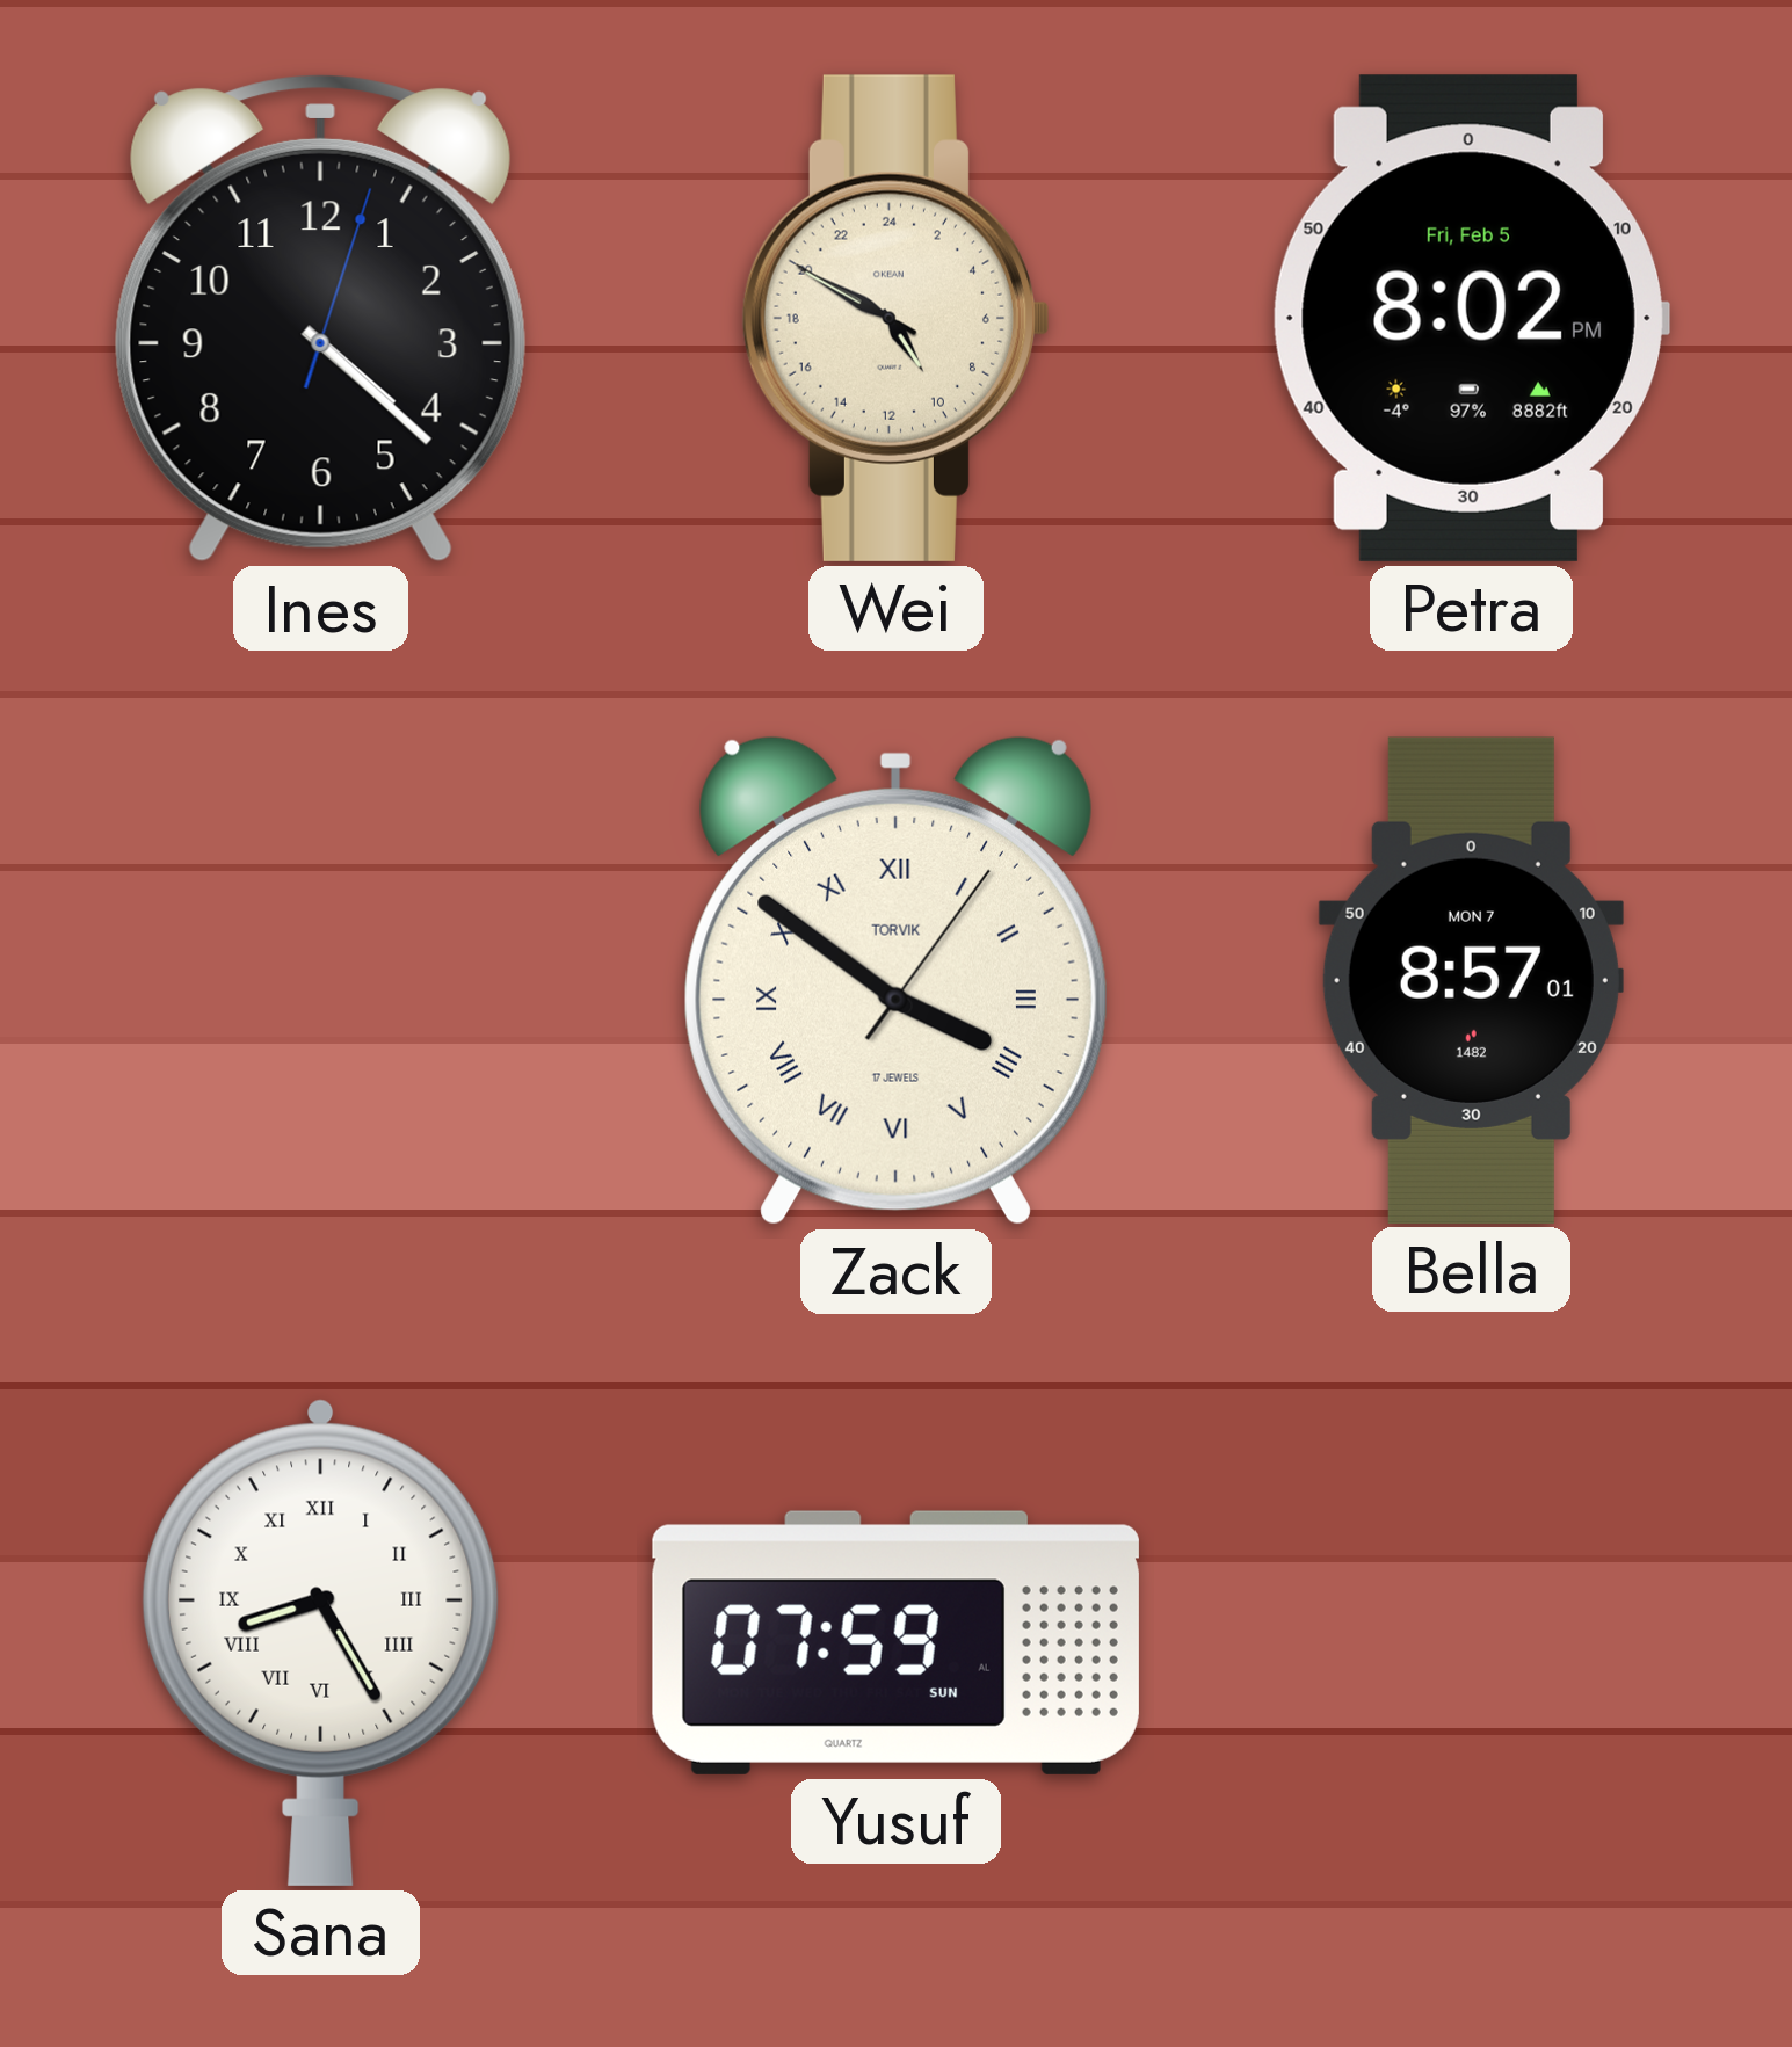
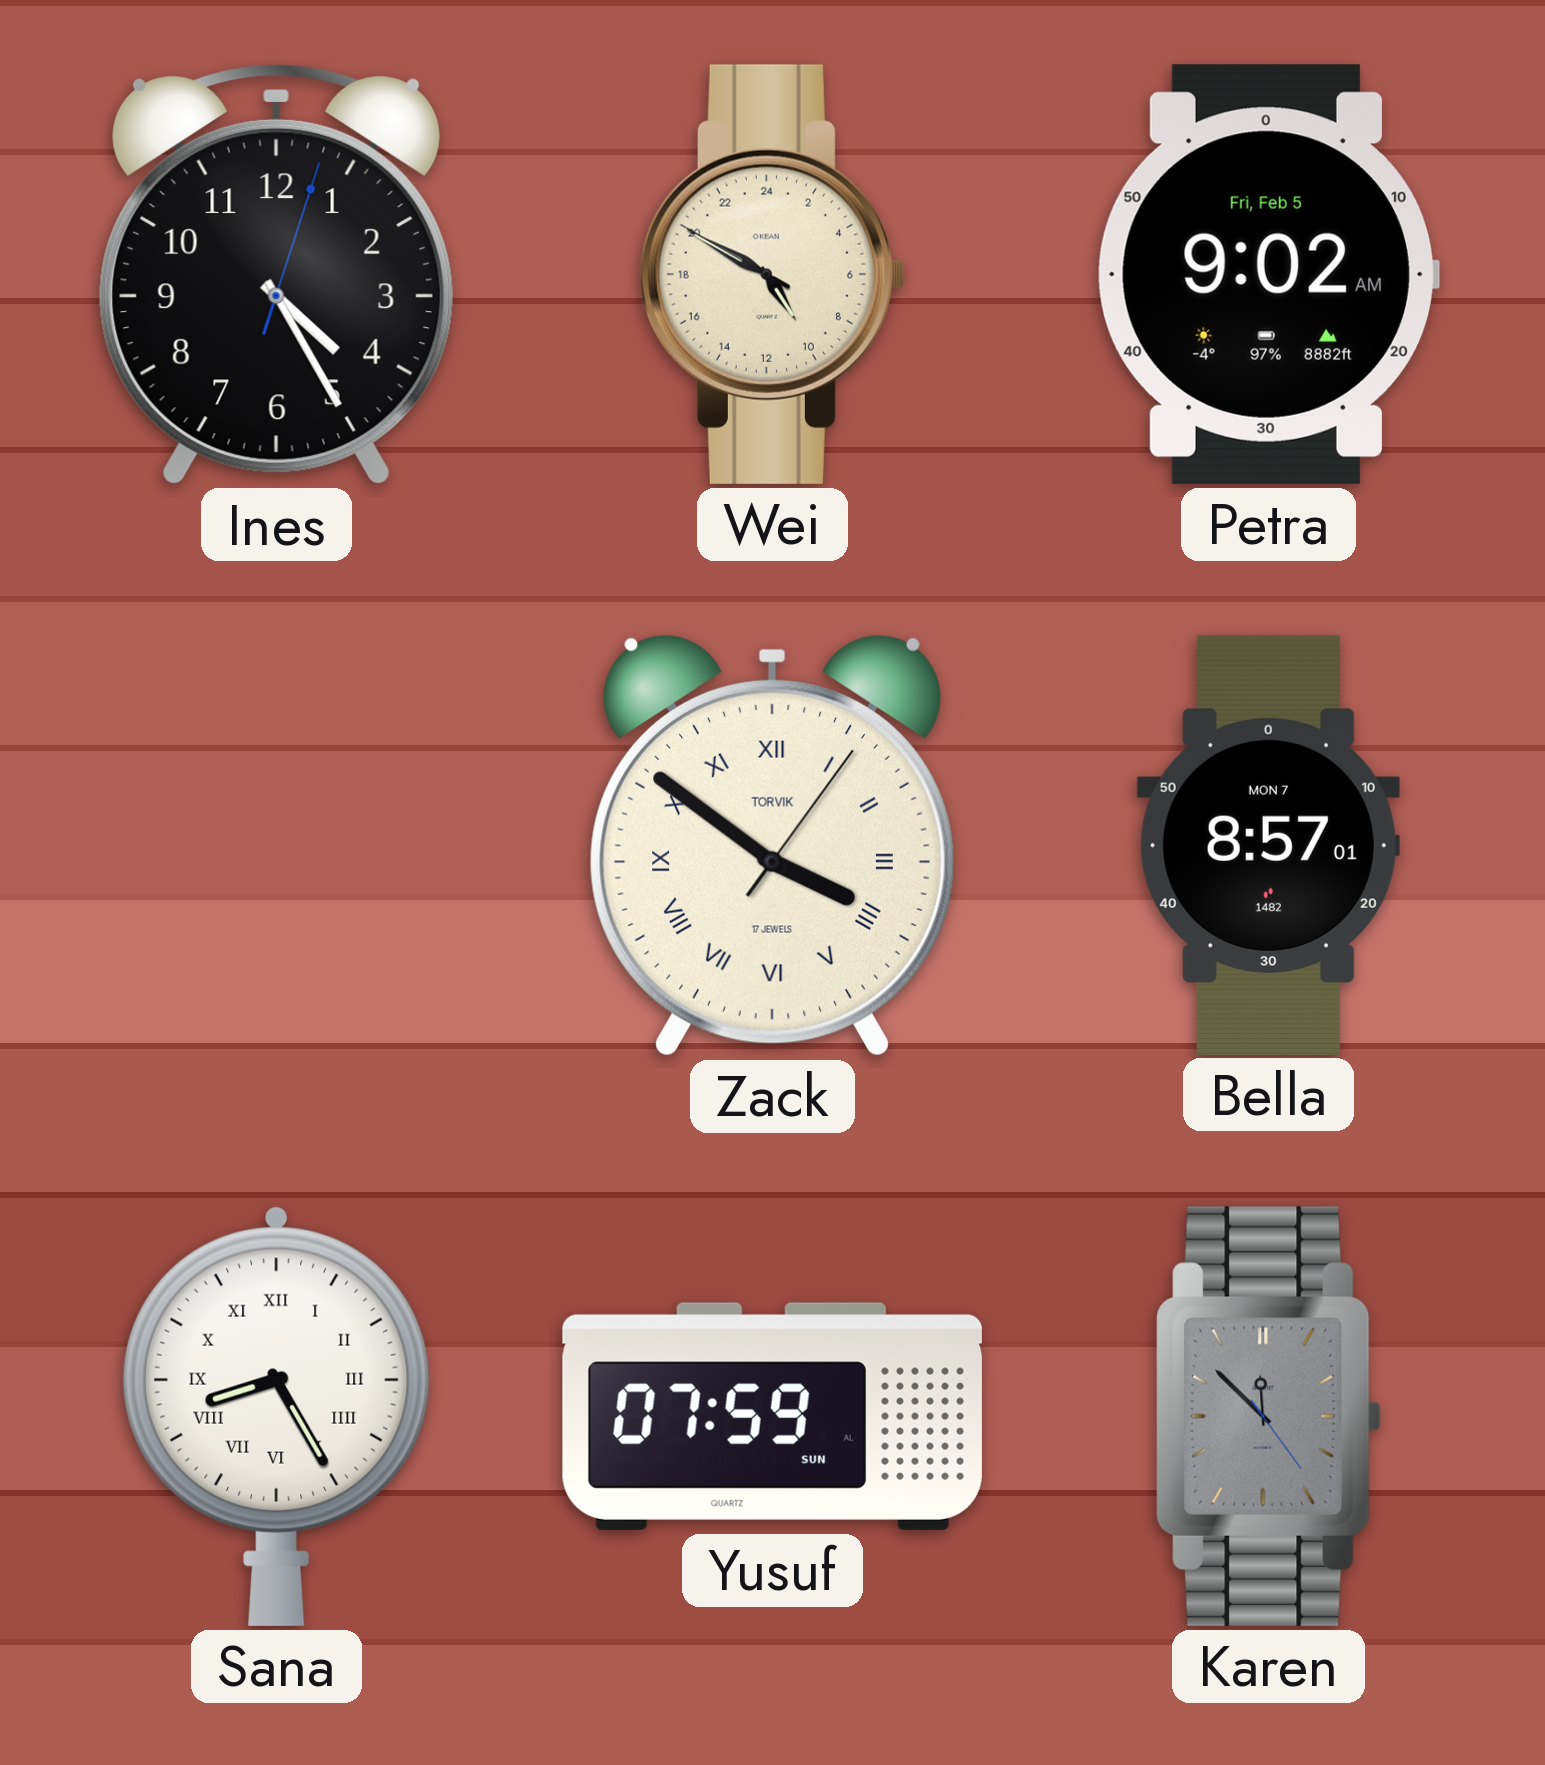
Ines: 4:22 -> 4:25 (276, 274)
Petra: 8:02 -> 9:02 (1268, 274)
Karen: none -> 11:52 (1269, 1416)
